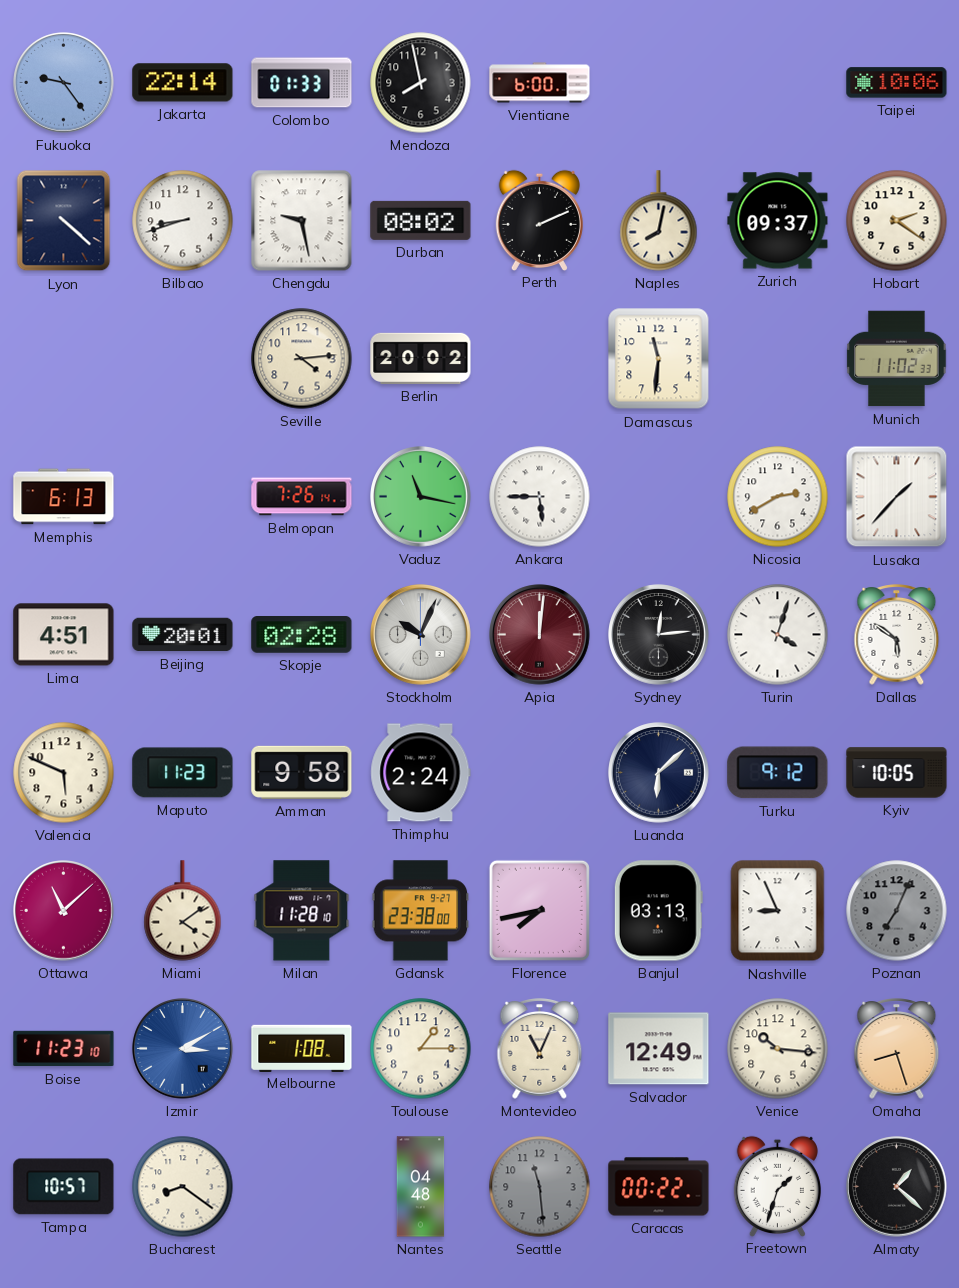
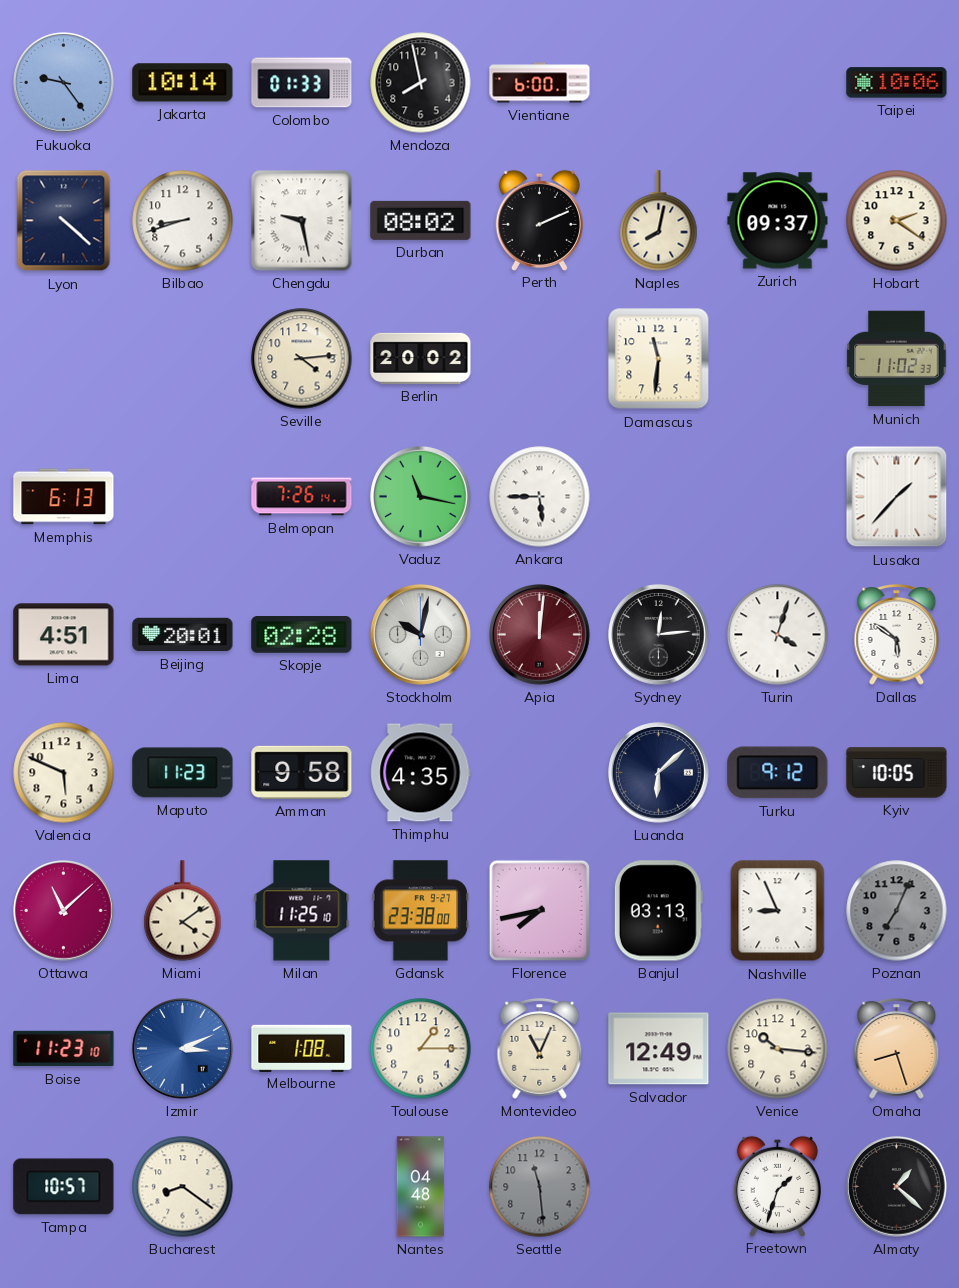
Jakarta: 22:14 -> 10:14 (183, 83)
Nicosia: 2:40 -> none (778, 497)
Stockholm: 10:04 -> 10:02 (421, 635)
Thimphu: 2:24 -> 4:35 (421, 773)
Milan: 11:28 -> 11:25 (302, 911)
Izmir: 3:10 -> 3:11 (183, 1049)
Caracas: 00:22 -> none (659, 1187)
